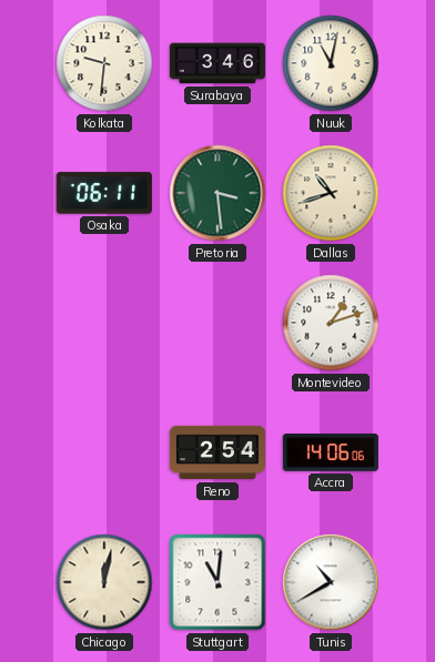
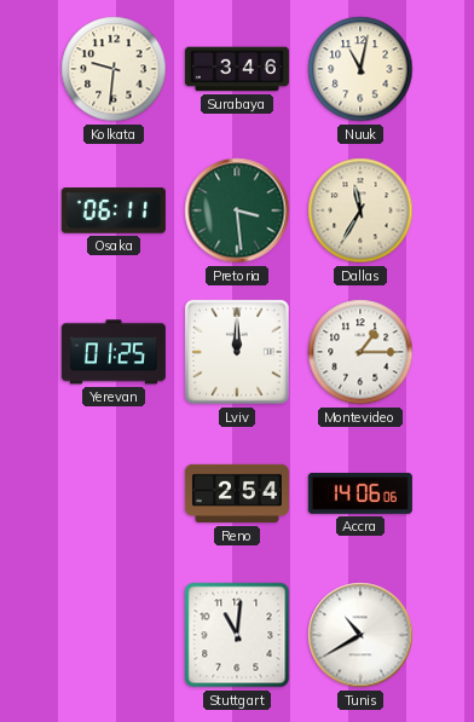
Dallas: 10:42 -> 11:35 (360, 210)
Yerevan: none -> 01:25 (114, 352)
Lviv: none -> 12:00 (237, 352)
Montevideo: 1:12 -> 1:15 (360, 352)
Chicago: 12:02 -> none (104, 582)
